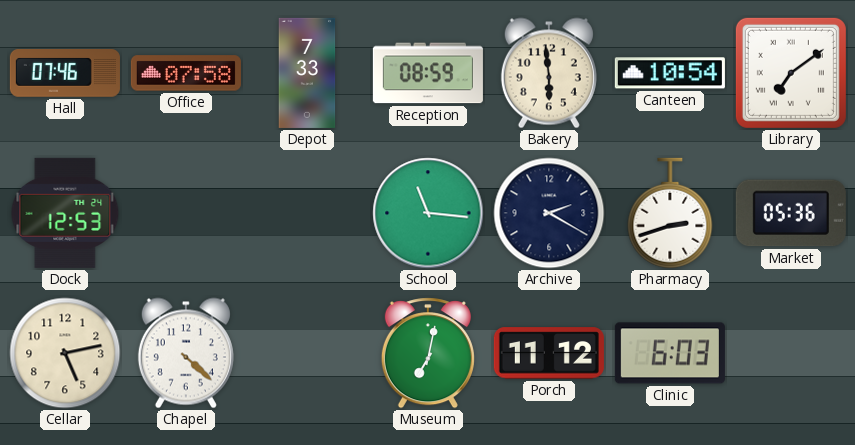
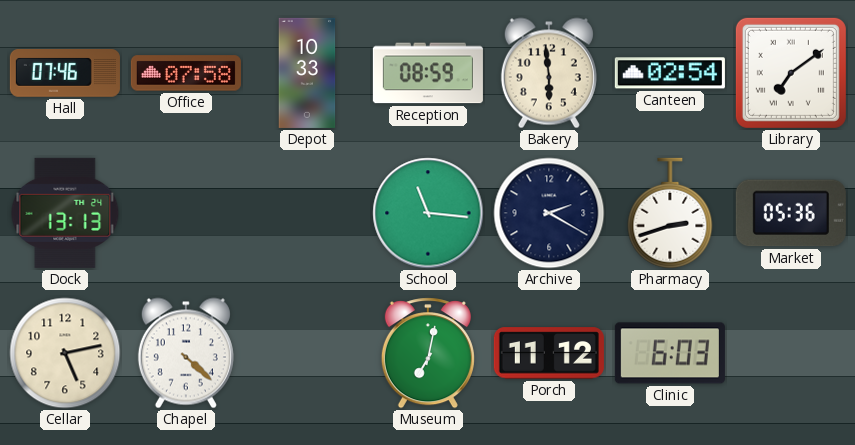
Depot: 7:33 -> 10:33 (307, 73)
Canteen: 10:54 -> 02:54 (670, 73)
Dock: 12:53 -> 13:13 (65, 213)
